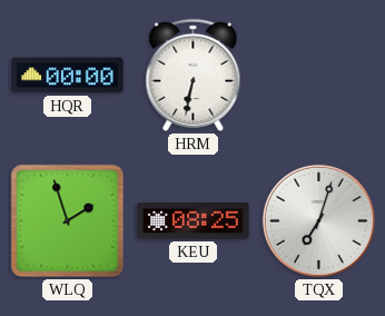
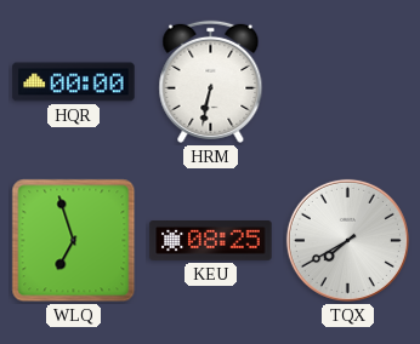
WLQ: 1:57 -> 6:57 (74, 241)
TQX: 7:03 -> 7:40 (347, 240)
